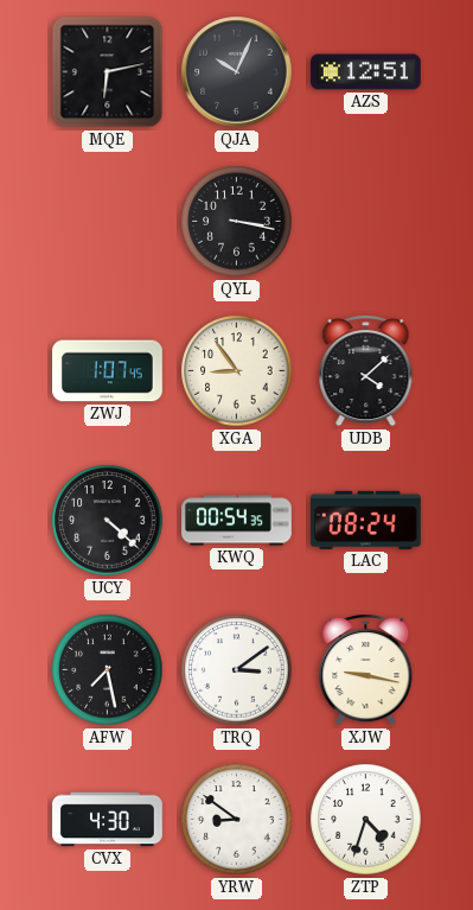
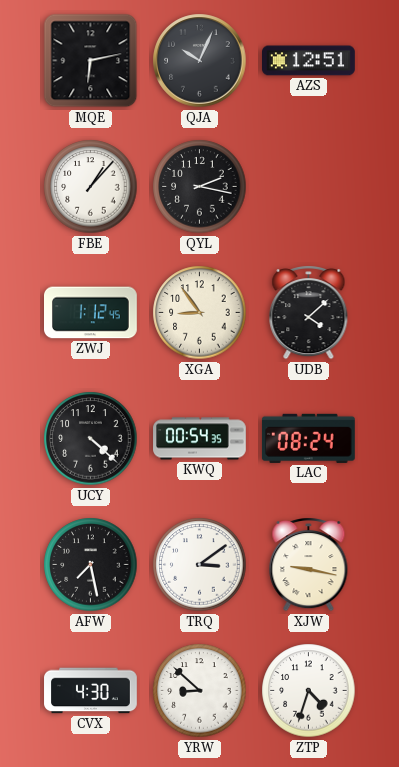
FBE: none -> 1:07 (91, 187)
QYL: 3:17 -> 2:17 (200, 187)
ZWJ: 1:07 -> 1:12 (91, 313)
YRW: 8:51 -> 8:52 (200, 691)
